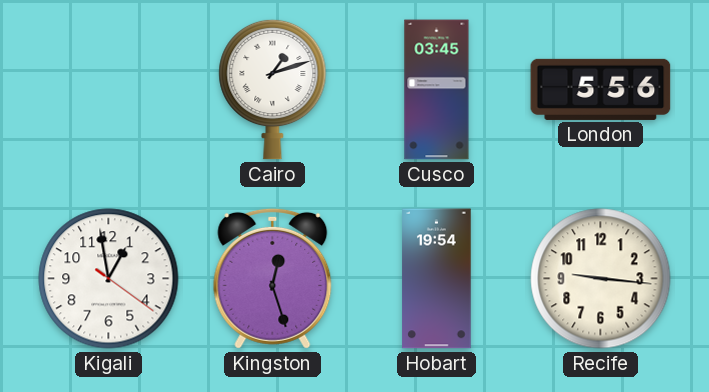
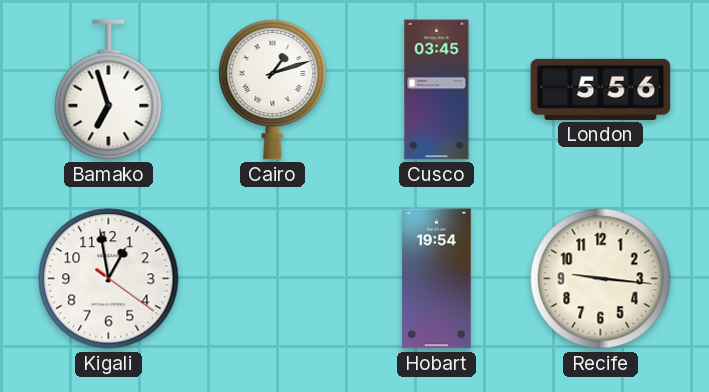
Bamako: none -> 6:57 (109, 90)
Kingston: 12:27 -> none (273, 278)
